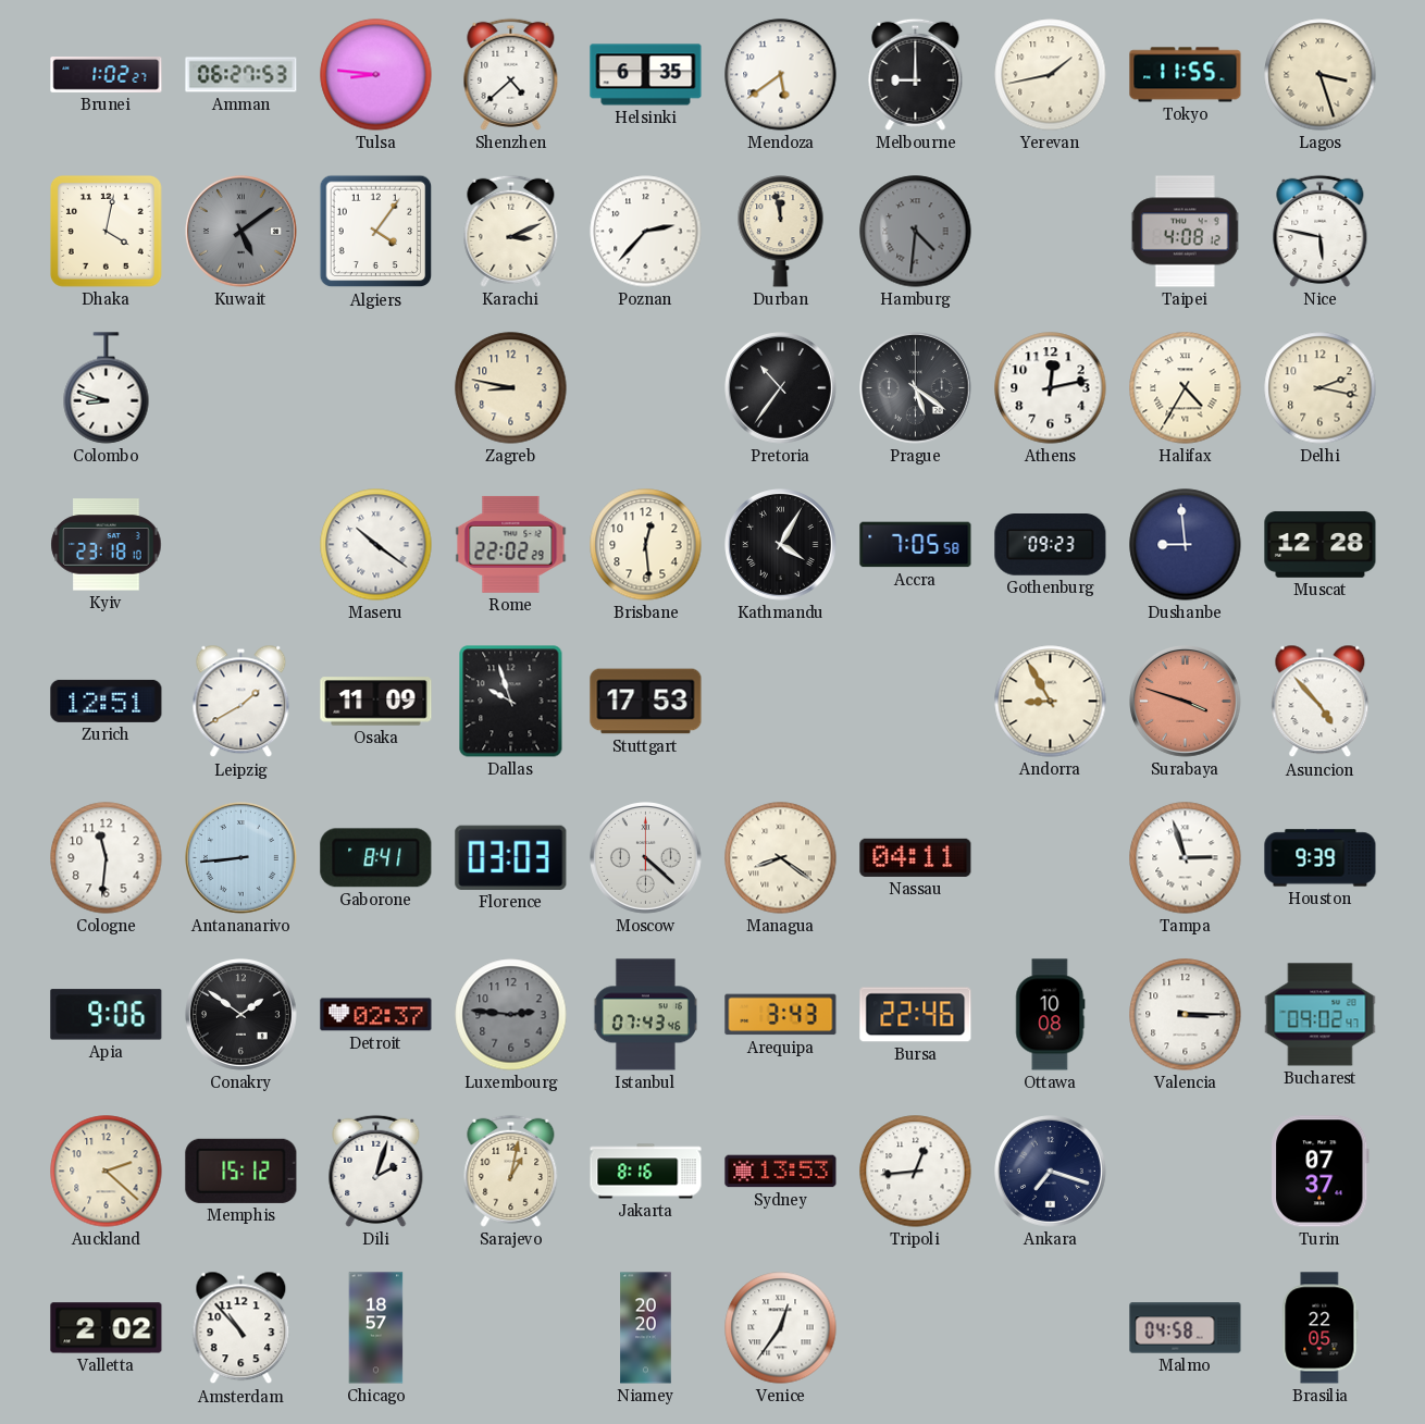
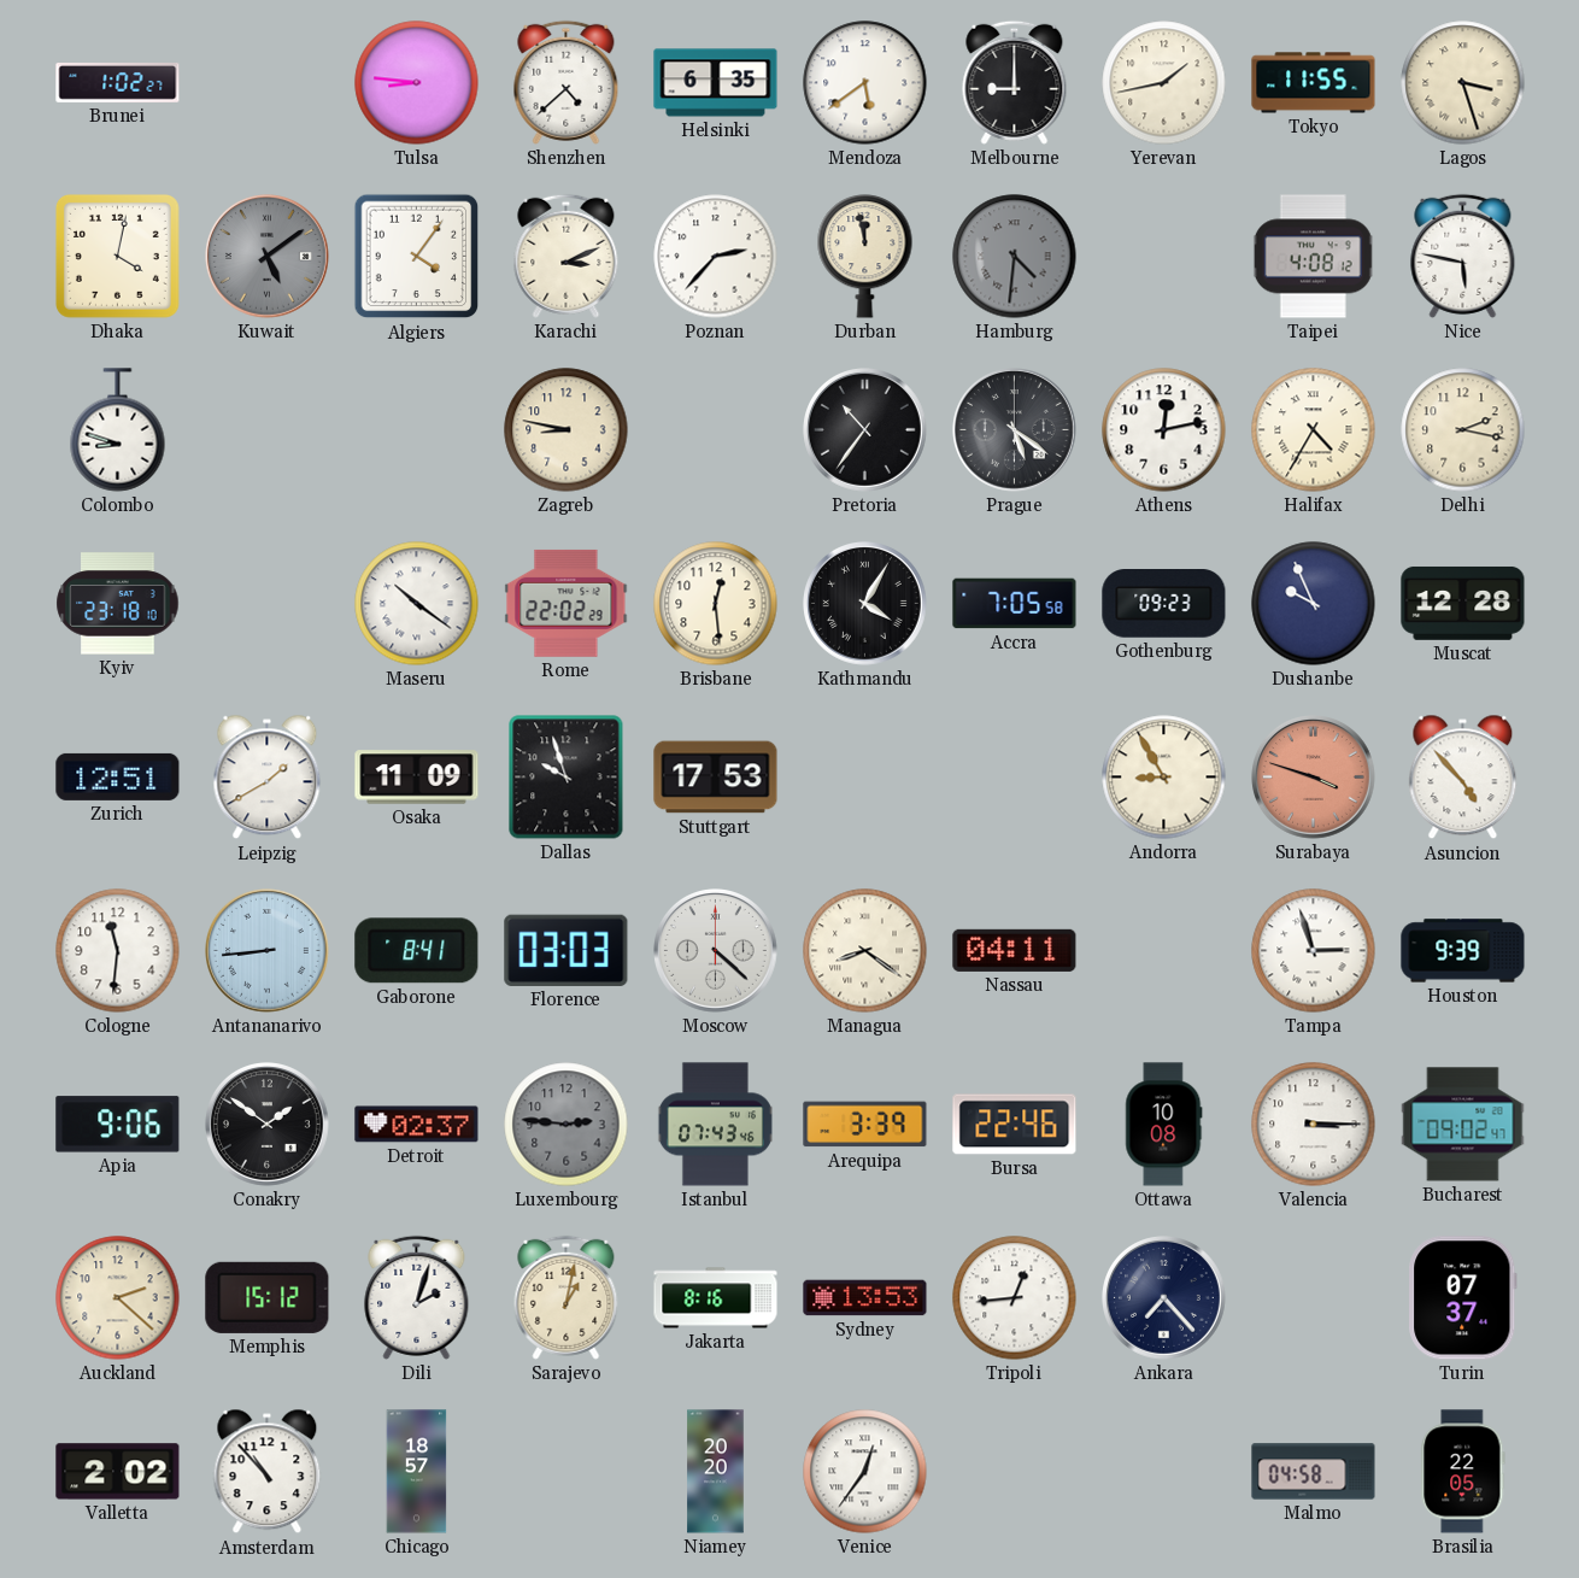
Amman: 06:27 -> none (241, 75)
Dushanbe: 8:59 -> 9:56 (1314, 604)
Arequipa: 3:43 -> 3:39 (865, 1125)
Ankara: 7:18 -> 7:23 (1164, 1298)
